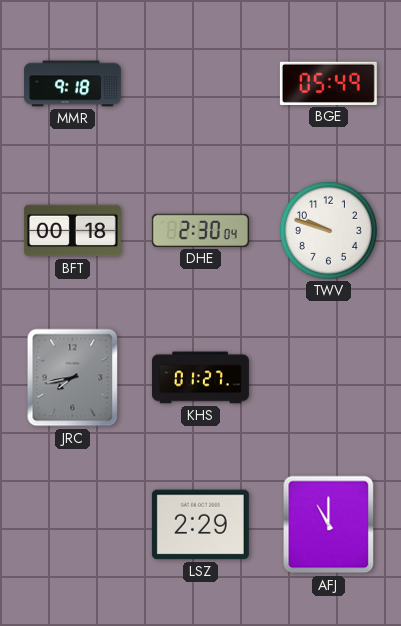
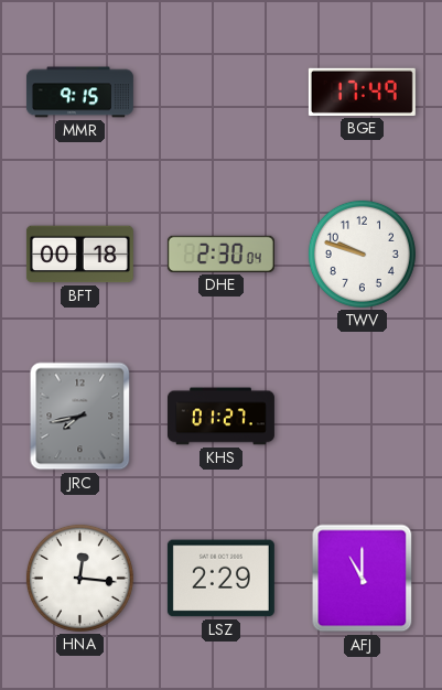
MMR: 9:18 -> 9:15 (79, 93)
BGE: 05:49 -> 17:49 (362, 91)
HNA: none -> 12:16 (79, 578)
